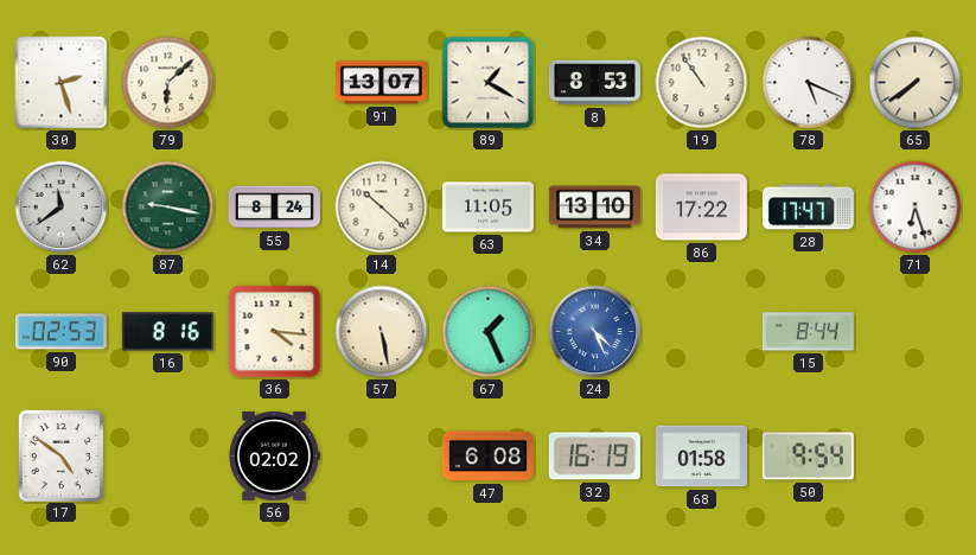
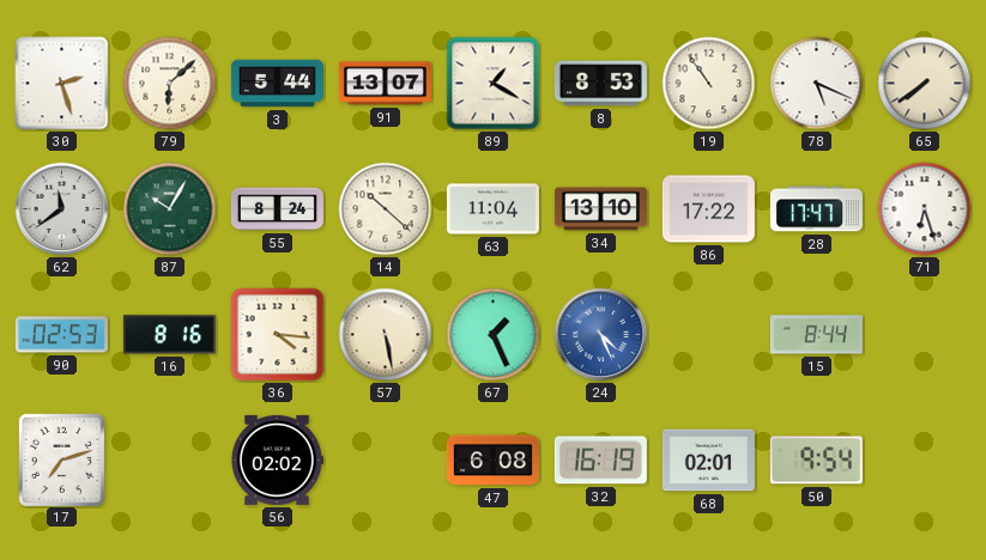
3: none -> 5:44 (277, 84)
87: 9:17 -> 10:05 (170, 209)
63: 11:05 -> 11:04 (492, 209)
17: 4:51 -> 7:12 (61, 459)
68: 01:58 -> 02:01 (708, 461)
